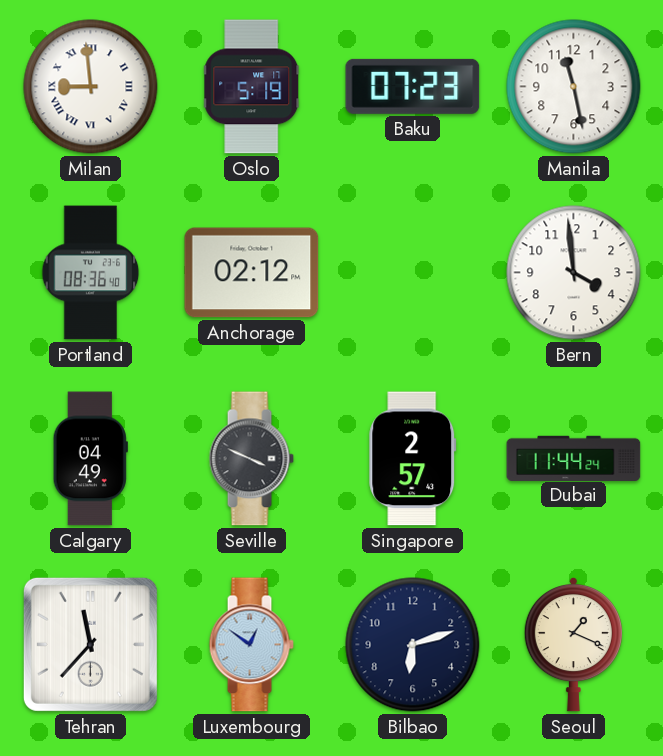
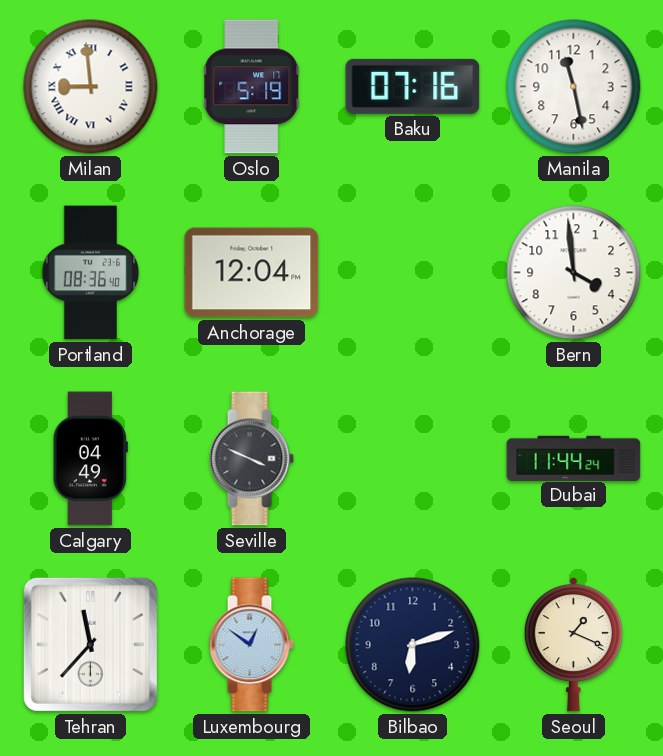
Baku: 07:23 -> 07:16 (413, 86)
Anchorage: 02:12 -> 12:04 (252, 273)
Singapore: 2:57 -> none (413, 459)
